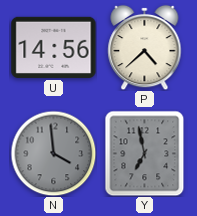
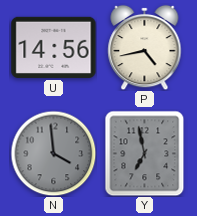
P: 4:38 -> 4:43 (145, 47)
